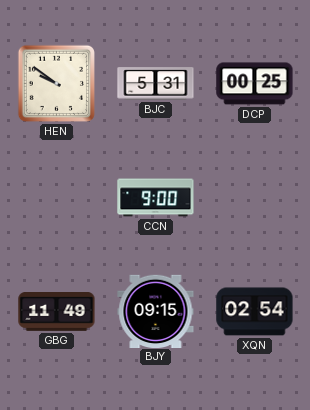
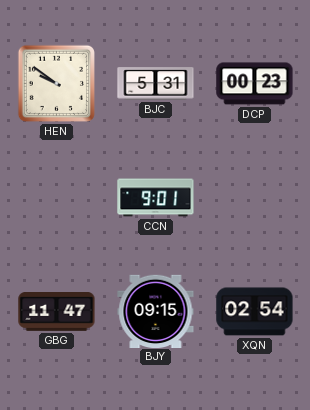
DCP: 00:25 -> 00:23 (255, 84)
CCN: 9:00 -> 9:01 (156, 198)
GBG: 11:49 -> 11:47 (57, 312)
